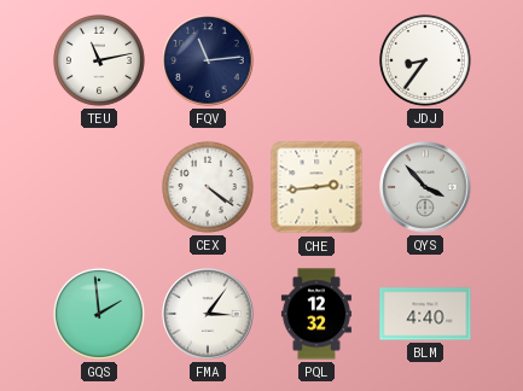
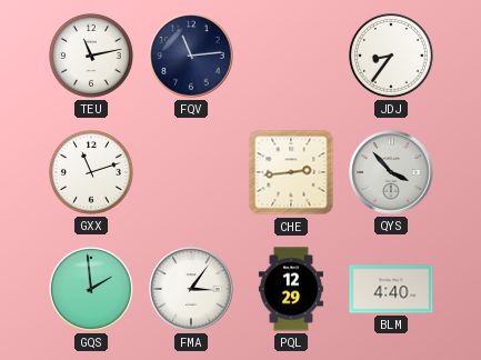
GXX: none -> 11:12 (92, 173)
CEX: 4:21 -> none (209, 188)
PQL: 12:32 -> 12:29 (291, 289)
